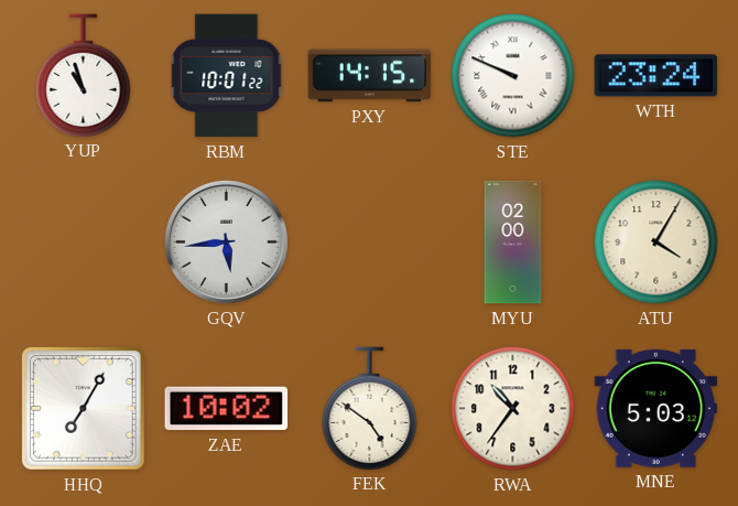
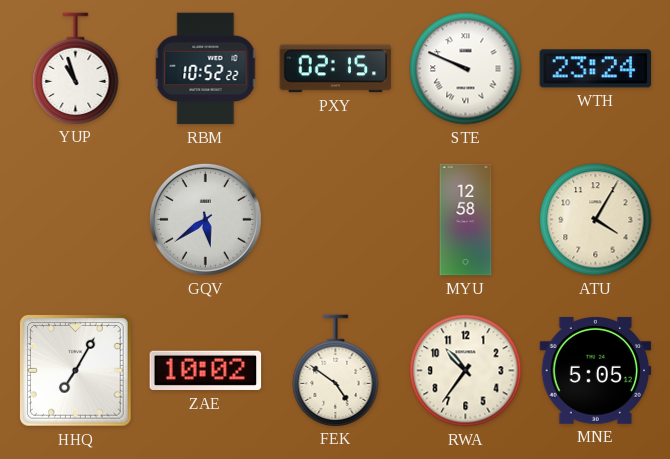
RBM: 10:01 -> 10:52 (206, 69)
PXY: 14:15 -> 02:15 (336, 69)
GQV: 5:44 -> 5:39 (205, 219)
MYU: 02:00 -> 12:58 (466, 220)
MNE: 5:03 -> 5:05 (596, 370)
